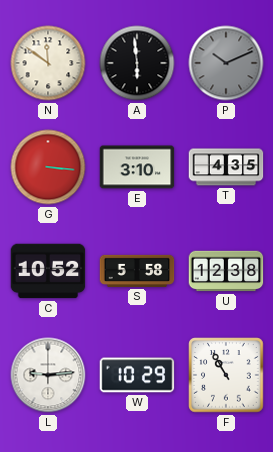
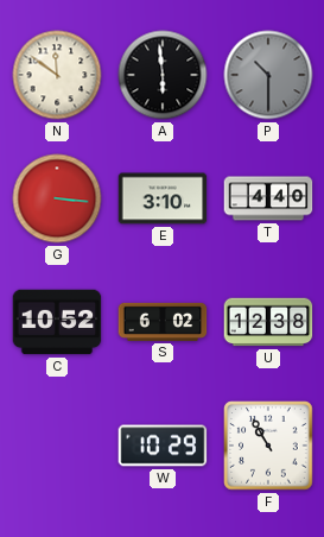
P: 10:11 -> 10:30 (268, 75)
T: 4:35 -> 4:40 (268, 198)
S: 5:58 -> 6:02 (163, 322)
L: 9:14 -> none (48, 375)
